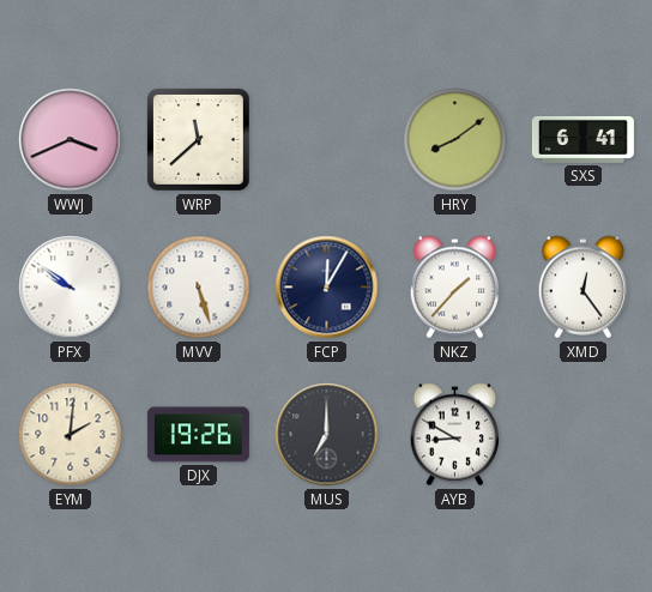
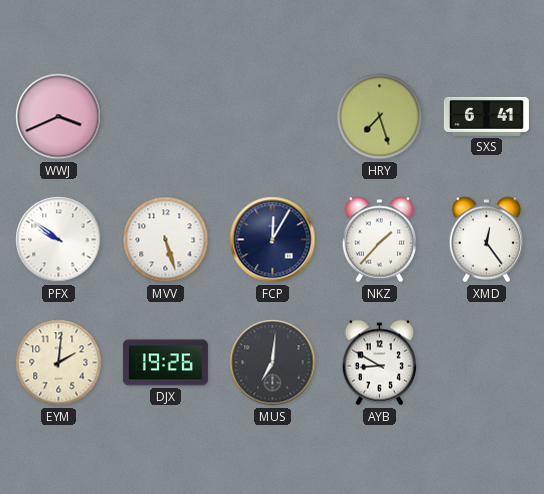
WRP: 11:38 -> none (198, 139)
HRY: 8:09 -> 7:27 (380, 117)
MUS: 7:00 -> 7:01 (273, 363)
